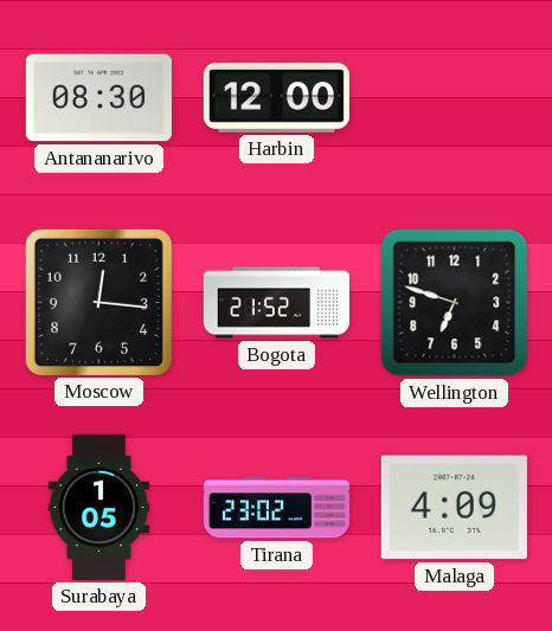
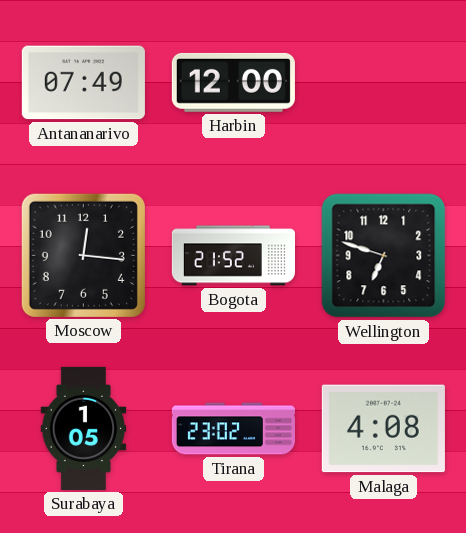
Antananarivo: 08:30 -> 07:49 (83, 83)
Malaga: 4:09 -> 4:08 (383, 429)
